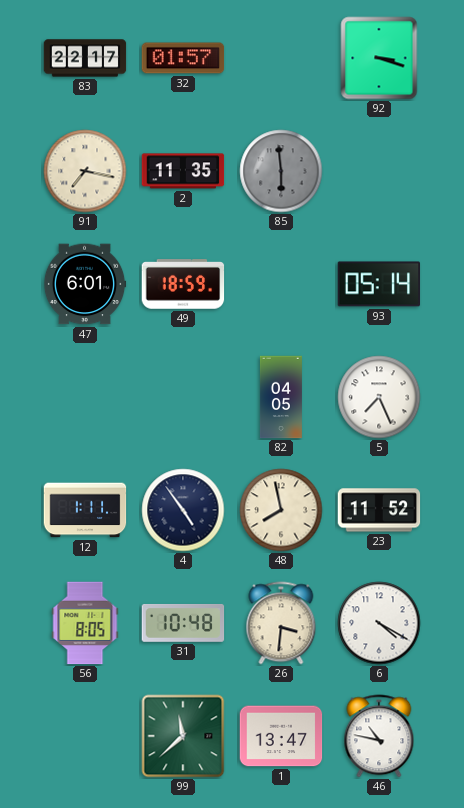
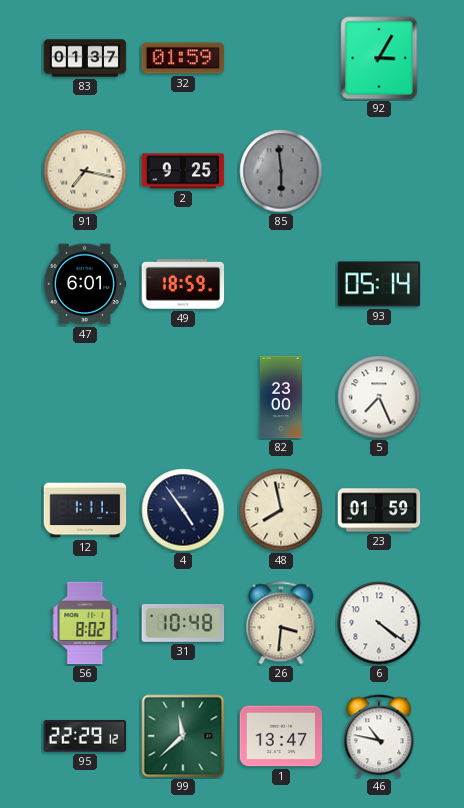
83: 22:17 -> 01:37 (85, 58)
32: 01:57 -> 01:59 (183, 58)
92: 3:18 -> 3:05 (379, 58)
2: 11:35 -> 9:25 (183, 171)
82: 04:05 -> 23:00 (281, 397)
23: 11:52 -> 01:59 (379, 510)
56: 8:05 -> 8:02 (85, 623)
6: 4:20 -> 4:21 (379, 623)
95: none -> 22:29 (85, 736)
